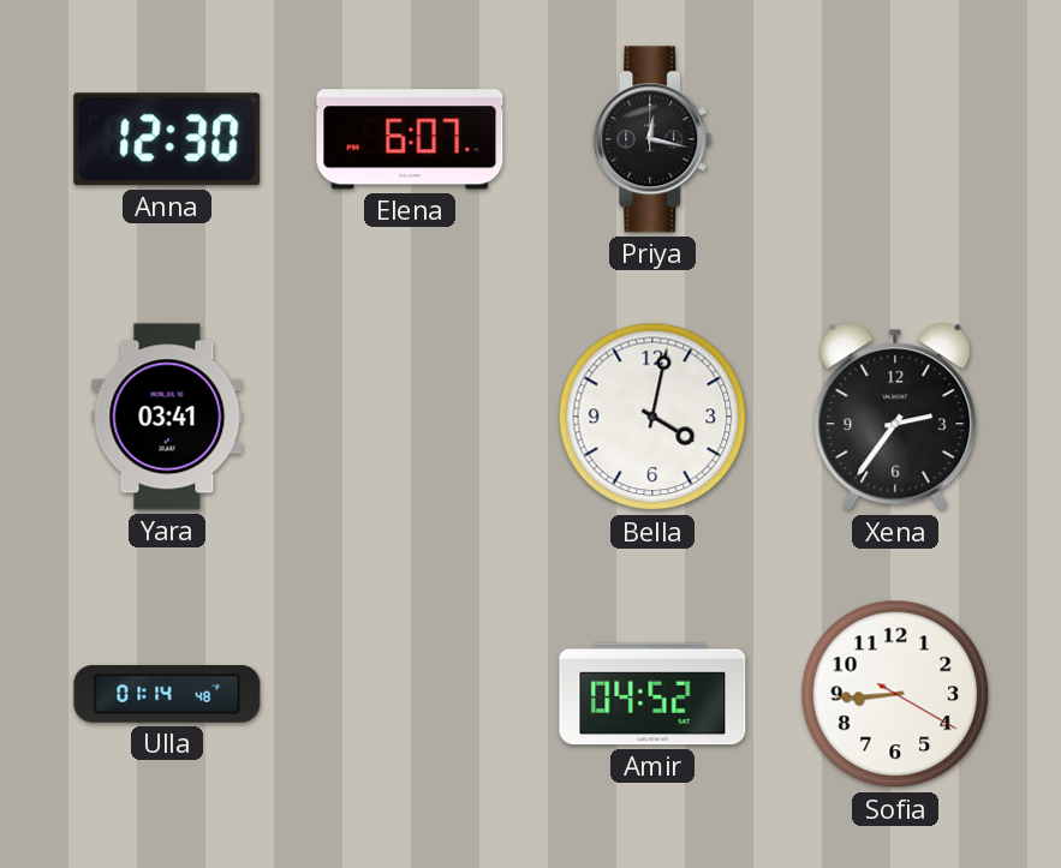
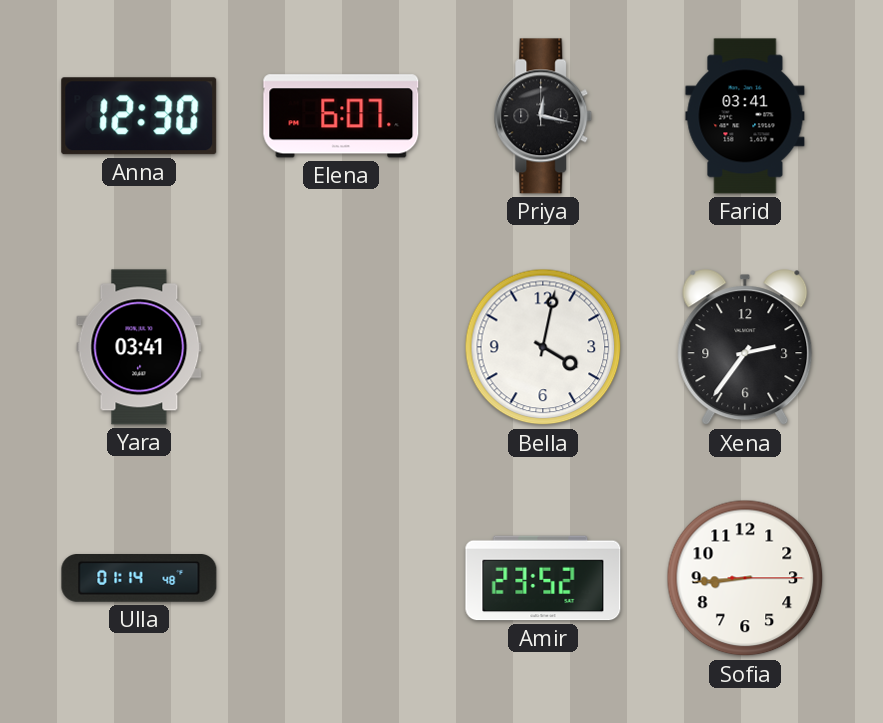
Farid: none -> 03:41 (745, 116)
Amir: 04:52 -> 23:52 (543, 578)
Sofia: 8:44:20 -> 8:44:15 (745, 578)
